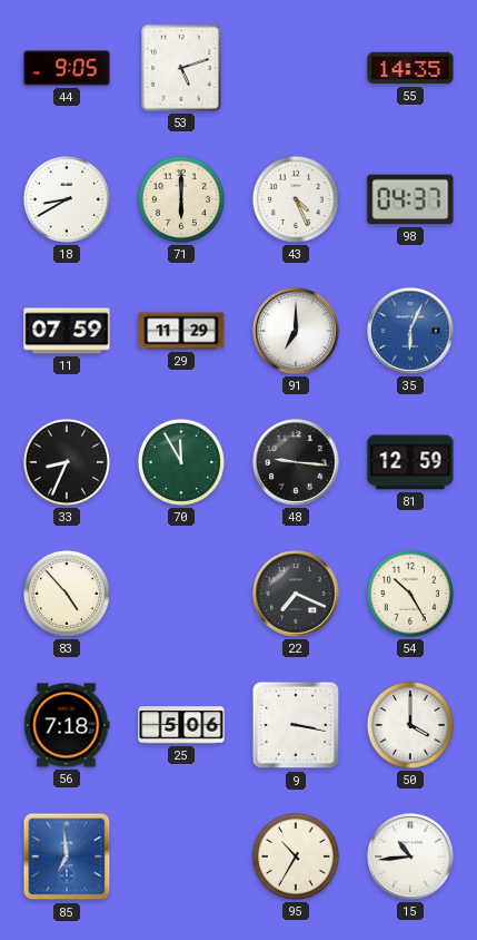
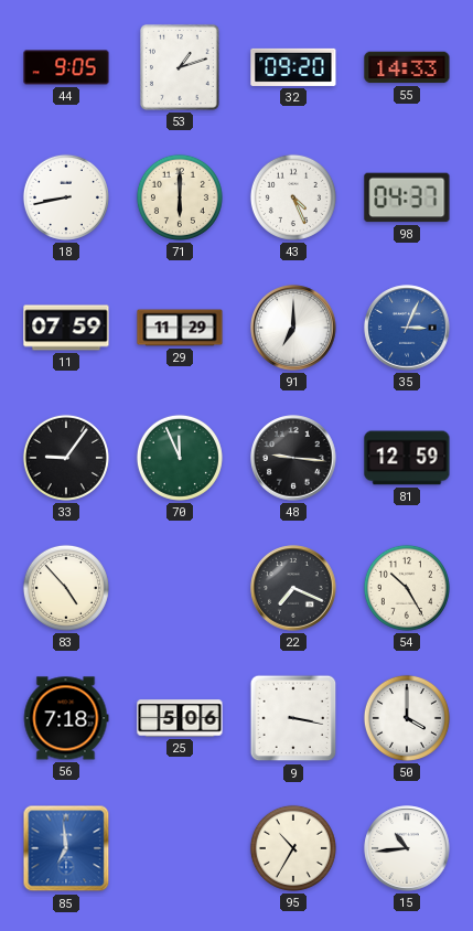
53: 5:12 -> 1:12 (180, 67)
32: none -> 09:20 (293, 67)
55: 14:35 -> 14:33 (407, 67)
18: 8:40 -> 8:43 (66, 197)
35: 6:04 -> 3:04 (407, 328)
33: 8:34 -> 9:06 (66, 458)
70: 11:55 -> 11:56 (180, 458)
